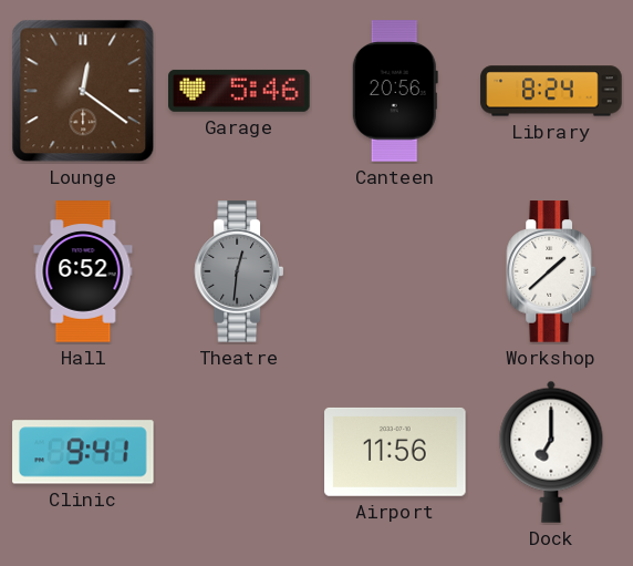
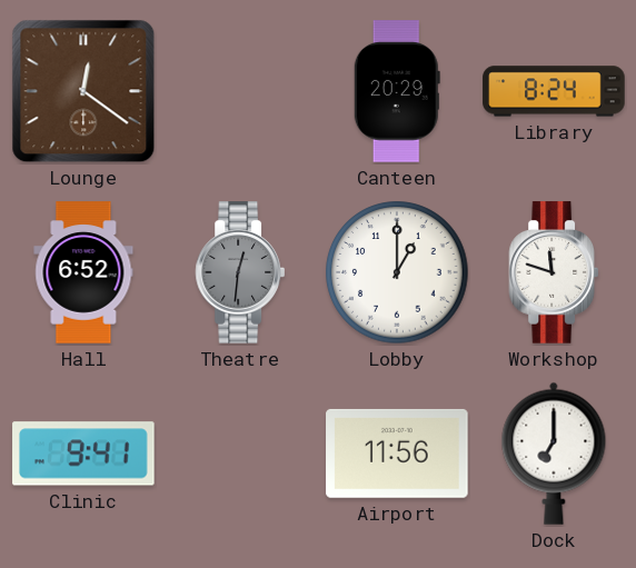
Garage: 5:46 -> none (239, 91)
Canteen: 20:56 -> 20:29 (397, 91)
Lobby: none -> 1:00 (397, 272)
Workshop: 1:38 -> 11:48 (553, 272)
